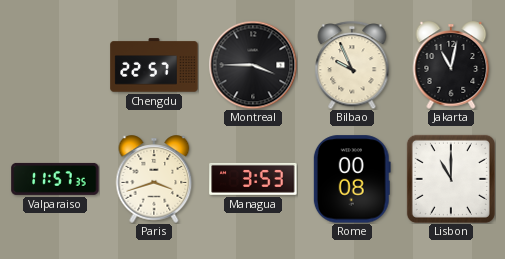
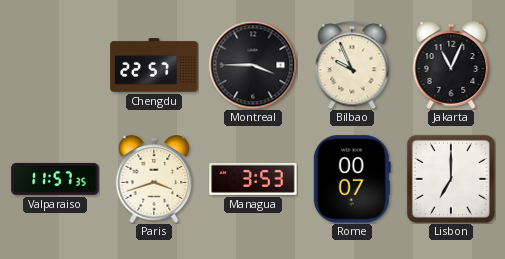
Jakarta: 11:02 -> 11:04 (451, 65)
Rome: 00:08 -> 00:07 (352, 179)
Lisbon: 11:00 -> 7:00 (451, 179)
